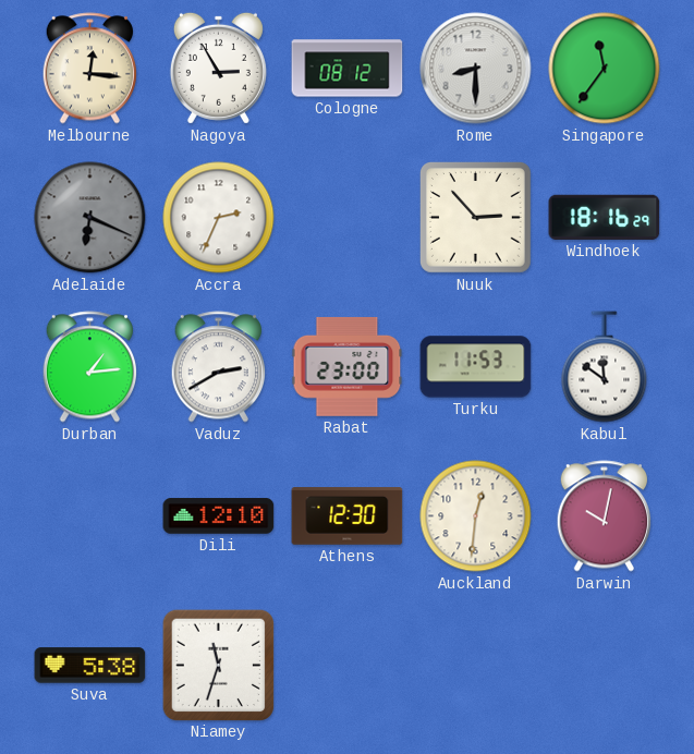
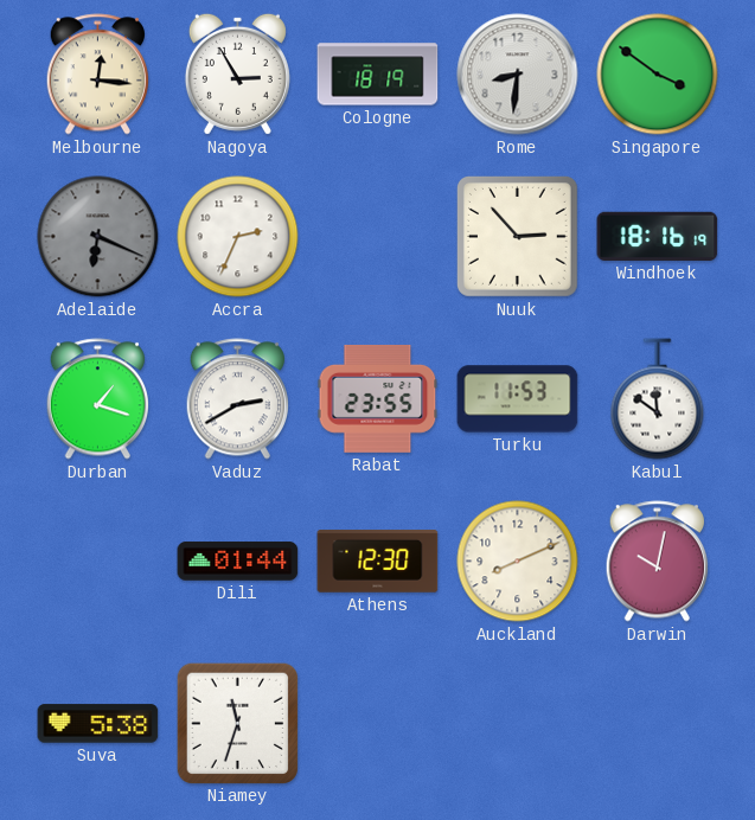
Cologne: 08:12 -> 18:19 (378, 75)
Rome: 8:30 -> 8:31 (518, 75)
Singapore: 11:36 -> 3:51 (658, 75)
Windhoek: 18:16:29 -> 18:16:19 (658, 236)
Durban: 1:14 -> 1:18 (97, 399)
Rabat: 23:00 -> 23:55 (378, 398)
Dili: 12:10 -> 01:44 (238, 562)
Auckland: 12:31 -> 8:11 (518, 562)
